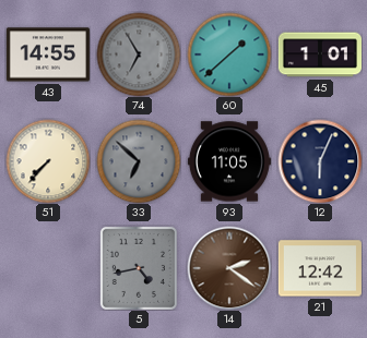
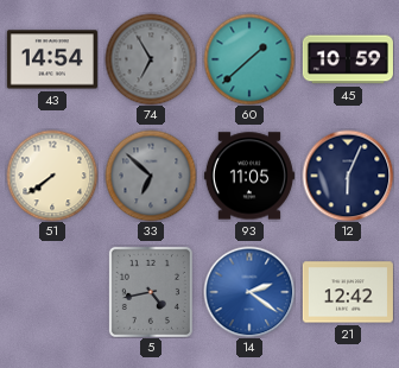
43: 14:55 -> 14:54 (52, 59)
45: 1:01 -> 10:59 (348, 59)
51: 7:37 -> 7:39 (52, 176)
14 dial: brown -> blue (249, 292)
